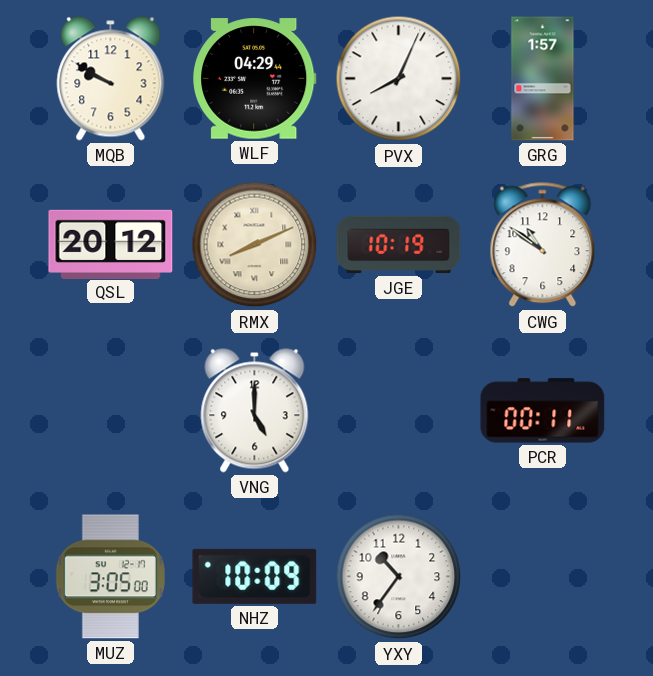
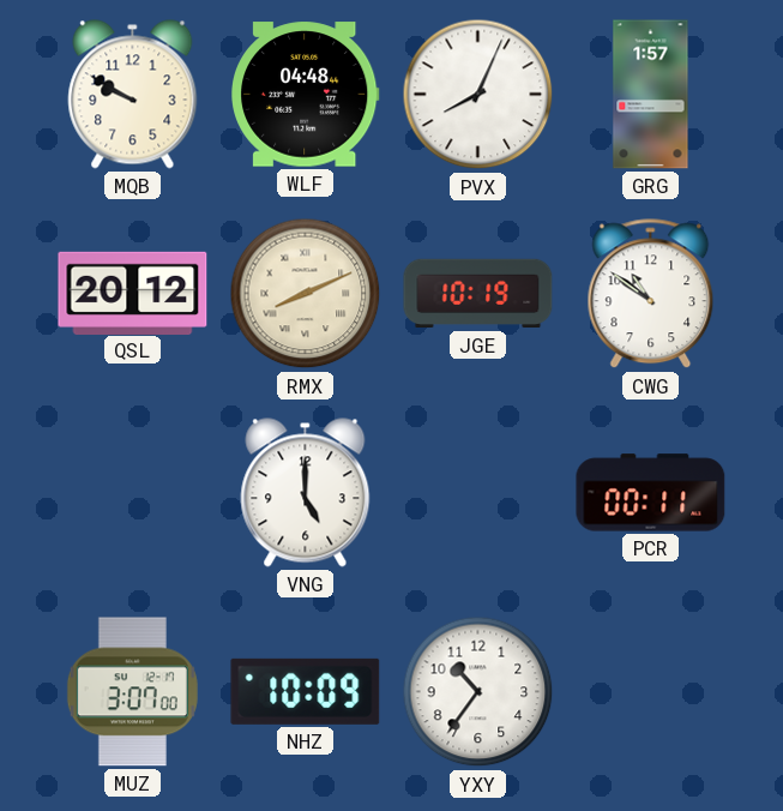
WLF: 04:29 -> 04:48 (306, 95)
MUZ: 3:05 -> 3:07 (132, 692)
